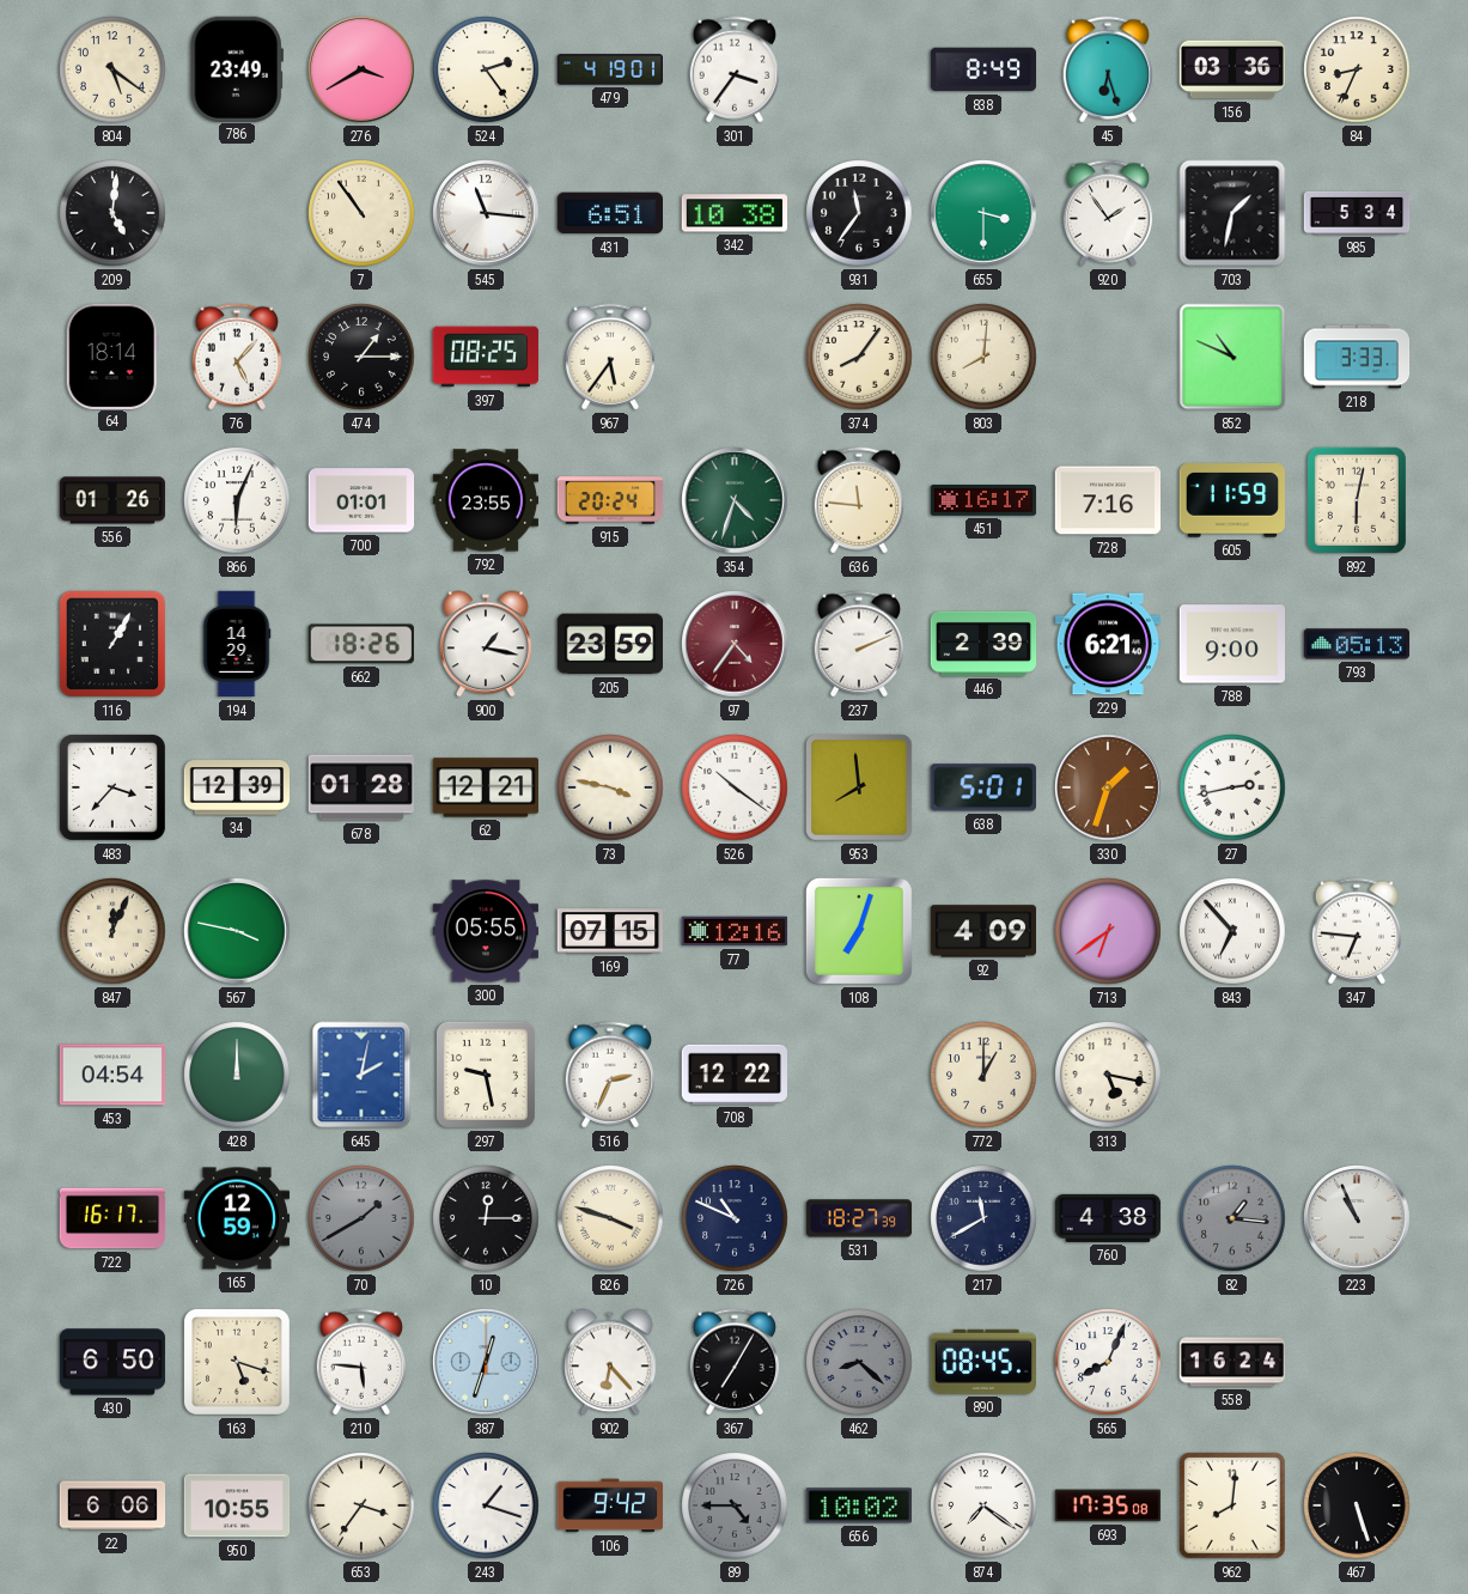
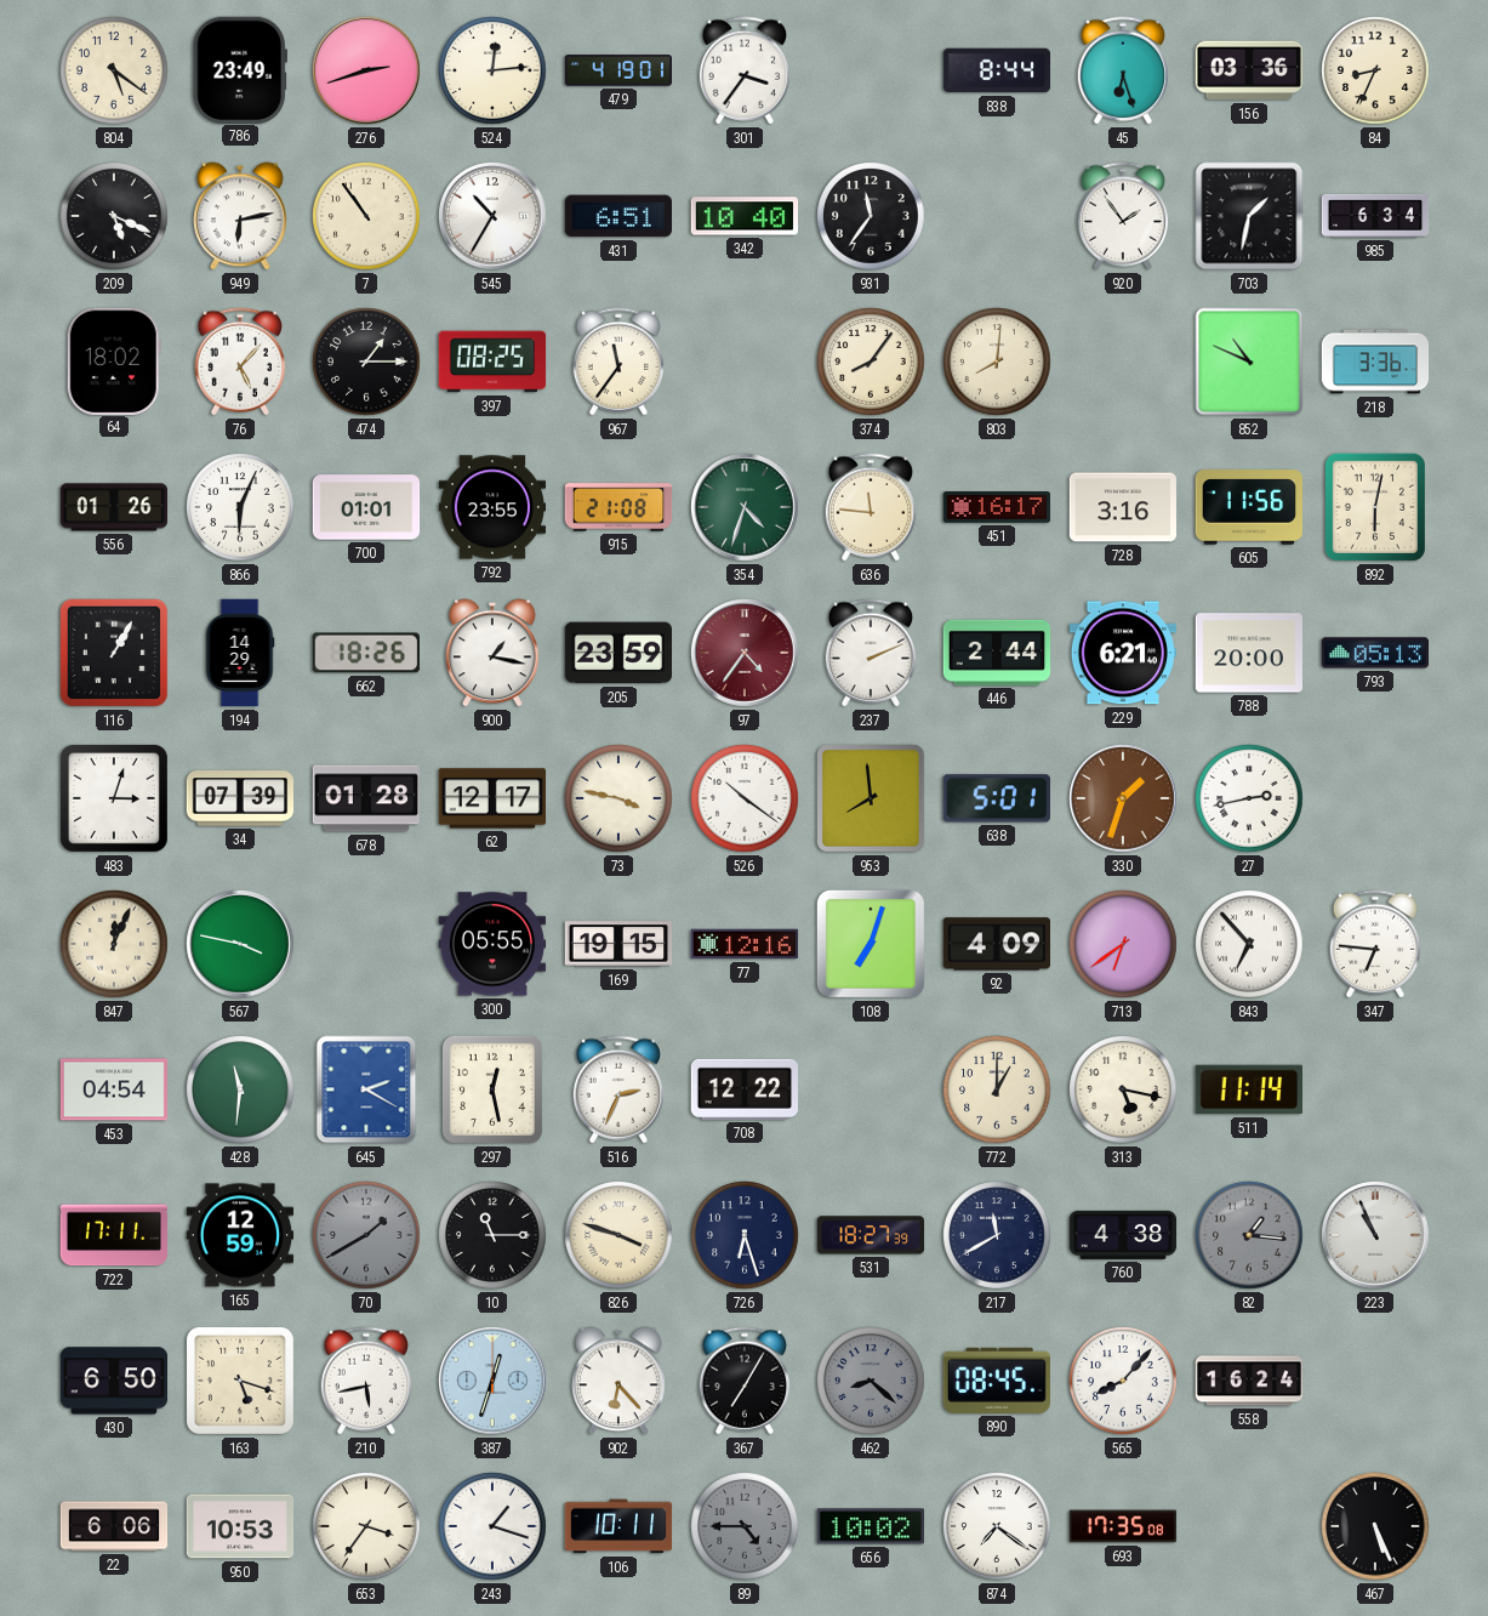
276: 3:40 -> 2:42 (366, 70)
524: 2:24 -> 12:14 (492, 70)
838: 8:49 -> 8:44 (997, 70)
209: 5:01 -> 5:19 (114, 216)
949: none -> 6:13 (240, 216)
545: 11:16 -> 10:35 (492, 216)
342: 10:38 -> 10:40 (743, 216)
655: 3:30 -> none (983, 213)
985: 5:34 -> 6:34 (1375, 216)
64: 18:14 -> 18:02 (114, 360)
967: 5:36 -> 11:36 (618, 362)
218: 3:33 -> 3:36 (1375, 362)
915: 20:24 -> 21:08 (618, 507)
728: 7:16 -> 3:16 (1123, 507)
605: 11:59 -> 11:56 (1248, 507)
446: 2:39 -> 2:44 (997, 653)
788: 9:00 -> 20:00 (1249, 653)
483: 3:37 -> 3:03 (114, 798)
34: 12:39 -> 07:39 (240, 798)
62: 12:21 -> 12:17 (492, 798)
169: 07:15 -> 19:15 (618, 944)
428: 12:00 -> 11:31 (240, 1089)
645: 2:02 -> 2:20 (366, 1089)
297: 9:28 -> 12:28 (492, 1089)
511: none -> 11:14 (1248, 1089)
722: 16:17 -> 17:11 (114, 1235)
10: 12:15 -> 11:15 (492, 1235)
726: 10:49 -> 6:27 (745, 1235)
210: 5:46 -> 5:43 (366, 1381)
565: 8:04 -> 8:07 (1123, 1381)
950: 10:55 -> 10:53 (240, 1526)
106: 9:42 -> 10:11 (618, 1526)
962: 8:01 -> none (1232, 1505)
467: 5:27 -> 5:26 (1375, 1526)
